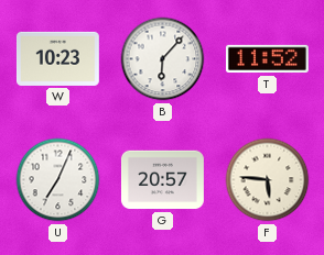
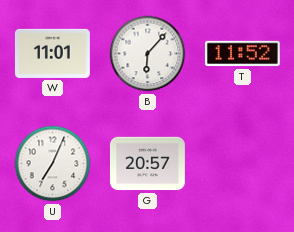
W: 10:23 -> 11:01 (52, 53)
F: 5:46 -> none (268, 180)
